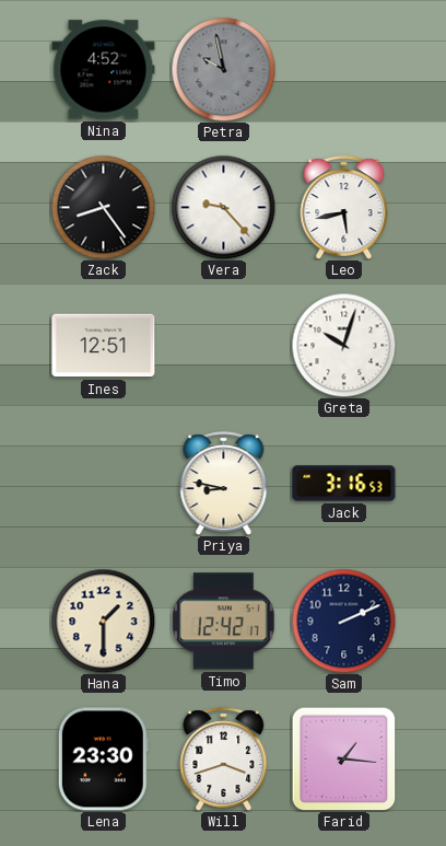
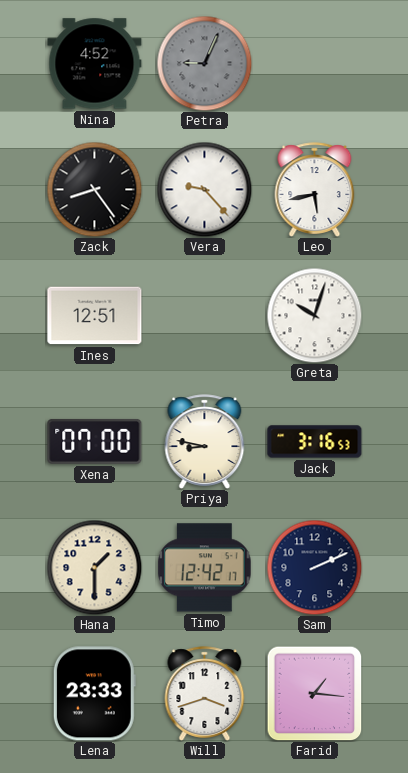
Petra: 9:58 -> 9:04 (204, 63)
Xena: none -> 07:00 (95, 441)
Lena: 23:30 -> 23:33 (94, 694)
